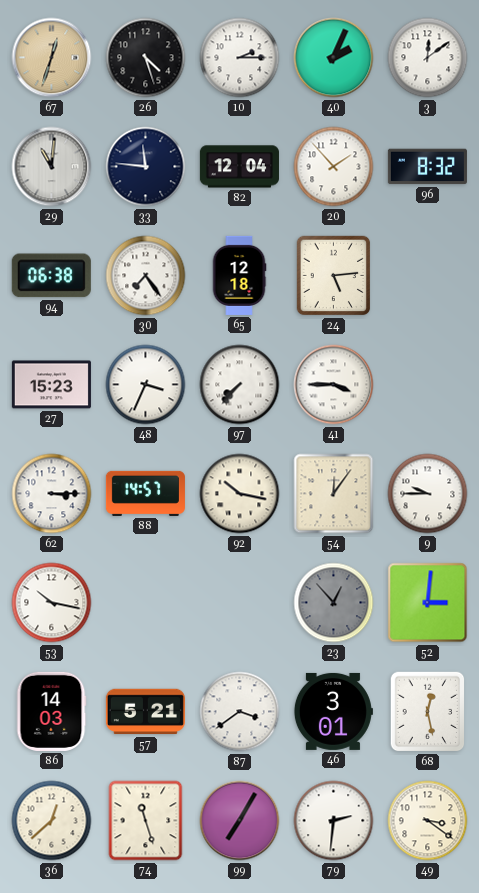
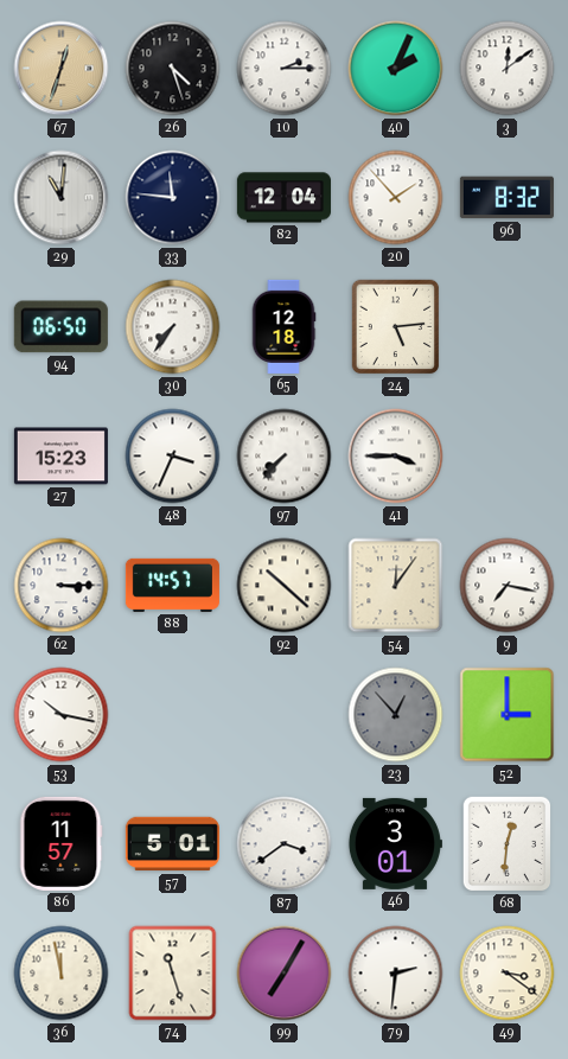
94: 06:38 -> 06:50 (60, 327)
30: 7:24 -> 7:36 (173, 327)
92: 10:17 -> 10:22 (285, 586)
9: 9:45 -> 7:17 (508, 586)
52: 3:01 -> 3:00 (508, 715)
86: 14:03 -> 11:57 (60, 843)
57: 5:21 -> 5:01 (172, 844)
68: 12:28 -> 12:31 (508, 844)
36: 12:38 -> 11:58 (62, 974)
